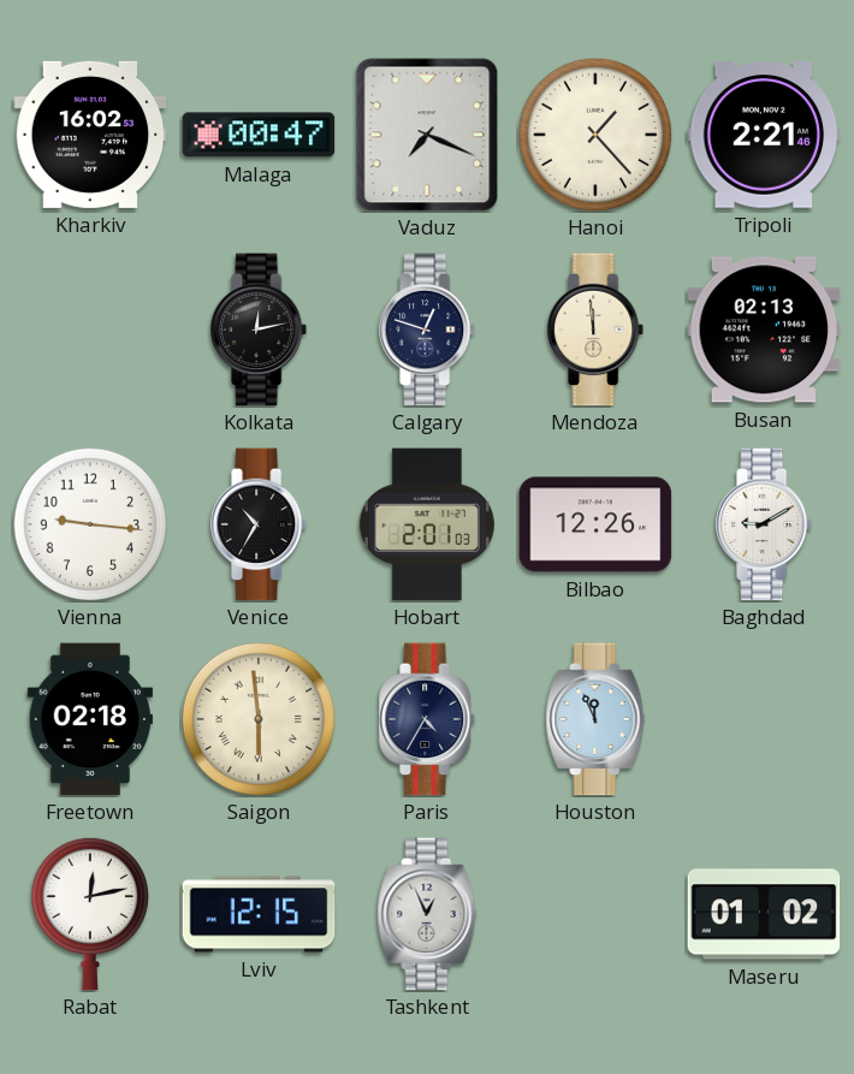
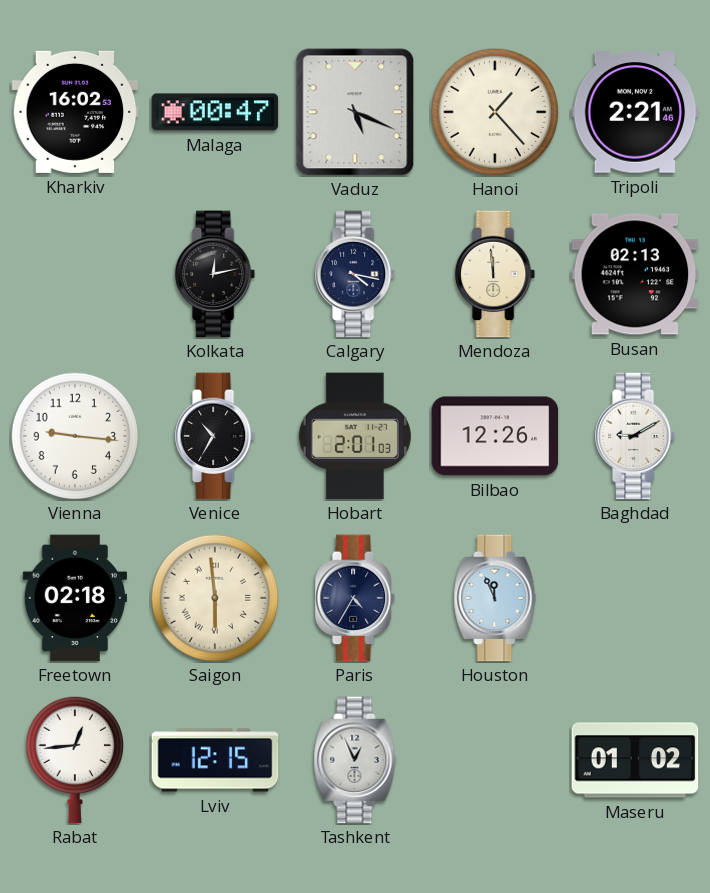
Vaduz: 7:19 -> 5:19 (355, 112)
Calgary: 12:48 -> 4:17 (356, 274)
Rabat: 12:13 -> 12:44 (74, 760)
